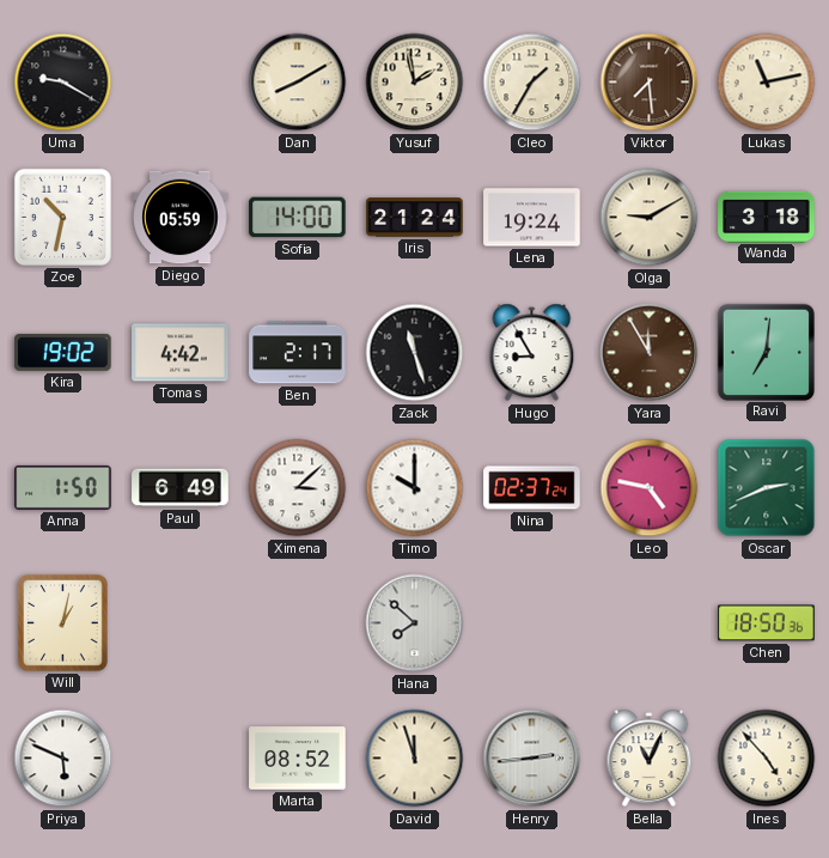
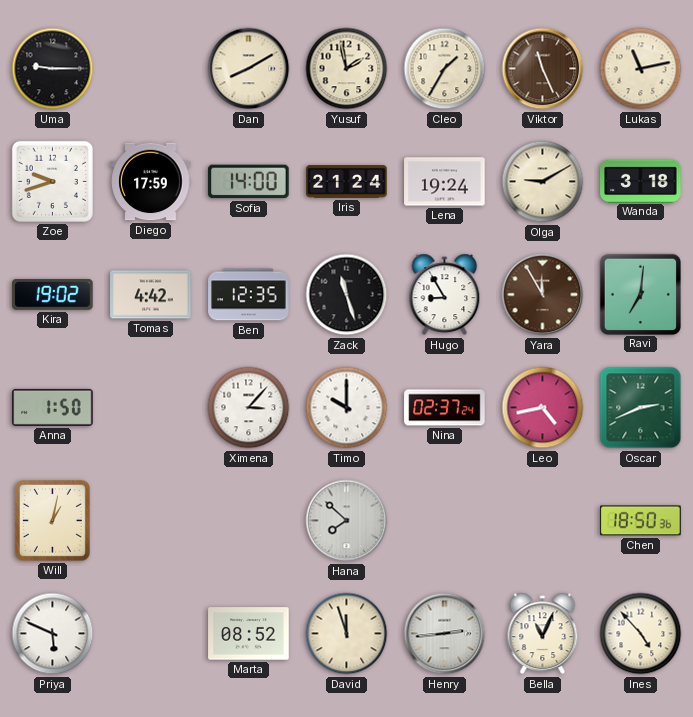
Uma: 9:20 -> 9:15 (53, 69)
Viktor: 7:29 -> 11:26 (543, 69)
Zoe: 10:32 -> 9:42 (52, 181)
Diego: 05:59 -> 17:59 (151, 182)
Ben: 2:17 -> 12:35 (249, 295)
Paul: 6:49 -> none (181, 488)
Ximena: 3:08 -> 3:07 (249, 408)
Leo: 4:47 -> 4:43 (543, 408)
